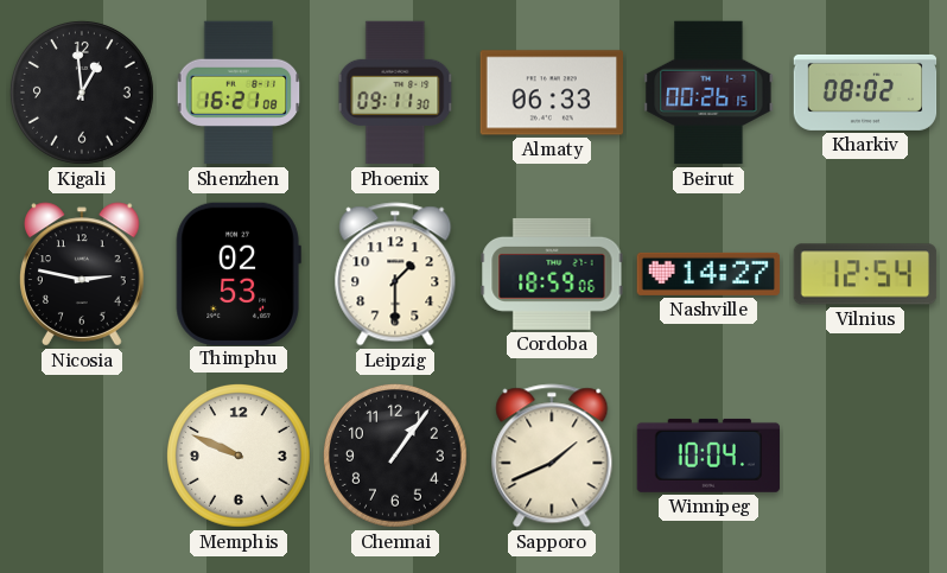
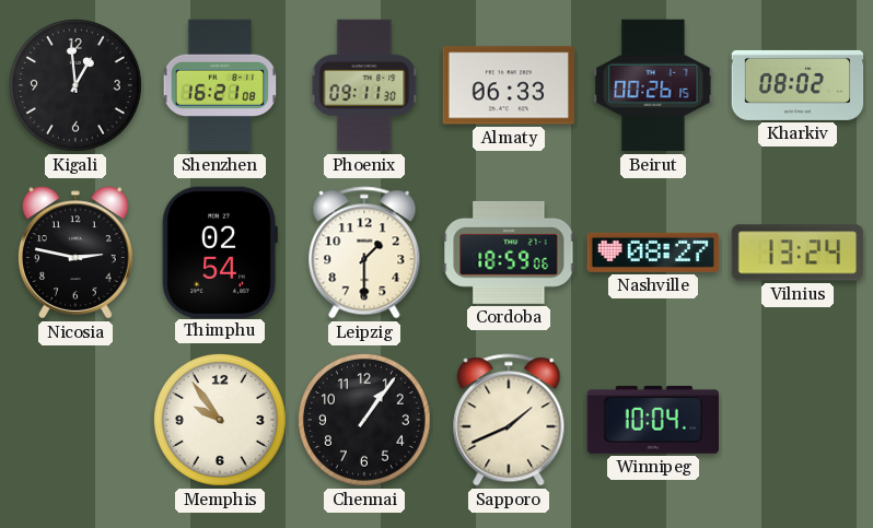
Thimphu: 02:53 -> 02:54 (220, 251)
Nashville: 14:27 -> 08:27 (653, 253)
Vilnius: 12:54 -> 13:24 (798, 253)
Memphis: 9:49 -> 9:54 (220, 420)
